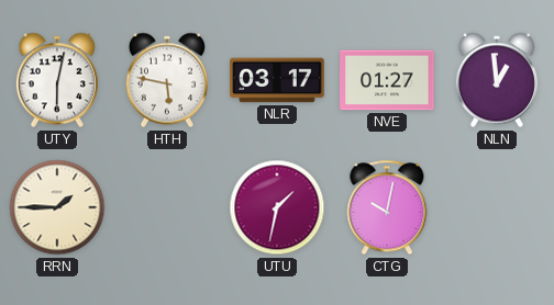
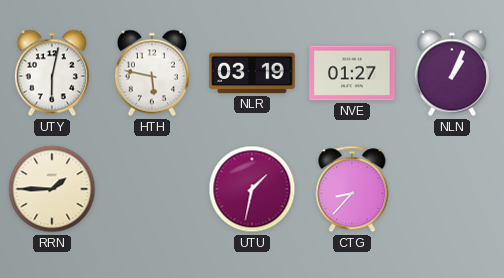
NLR: 03:17 -> 03:19 (252, 73)
NLN: 12:59 -> 1:04 (452, 73)
CTG: 10:02 -> 8:37 (352, 189)
